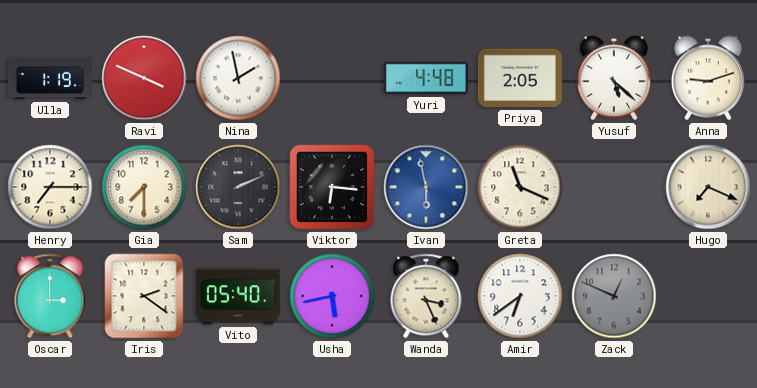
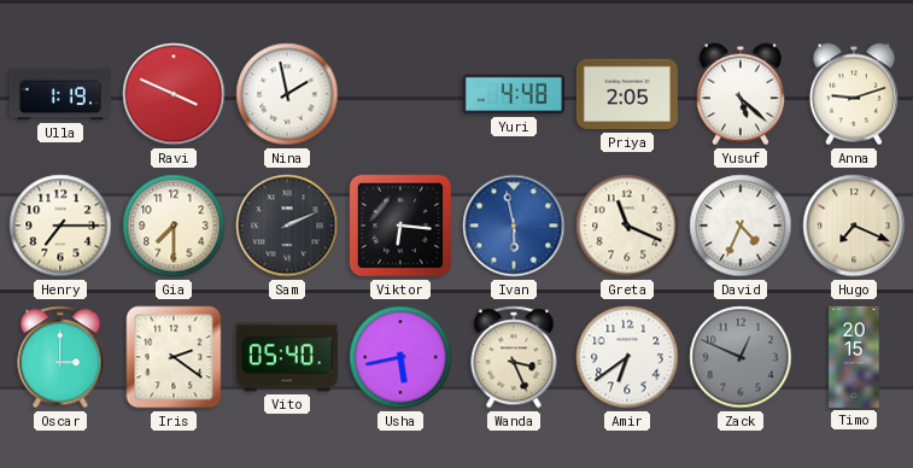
David: none -> 4:34 (741, 226)
Timo: none -> 20:15 (854, 357)
